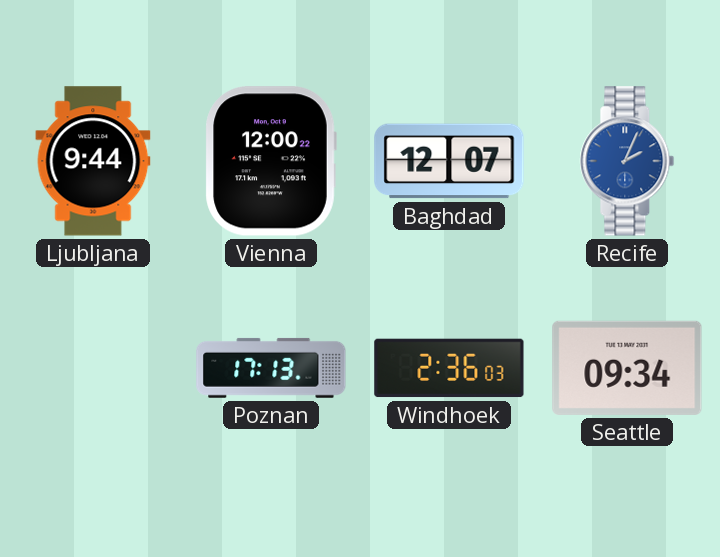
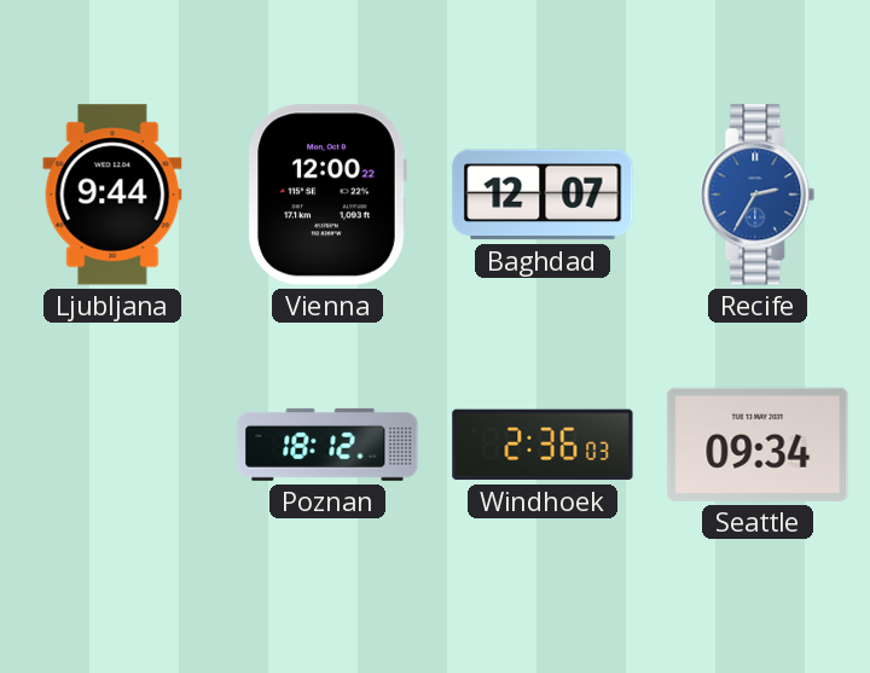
Recife: 2:04 -> 2:35 (758, 195)
Poznan: 17:13 -> 18:12 (327, 445)
